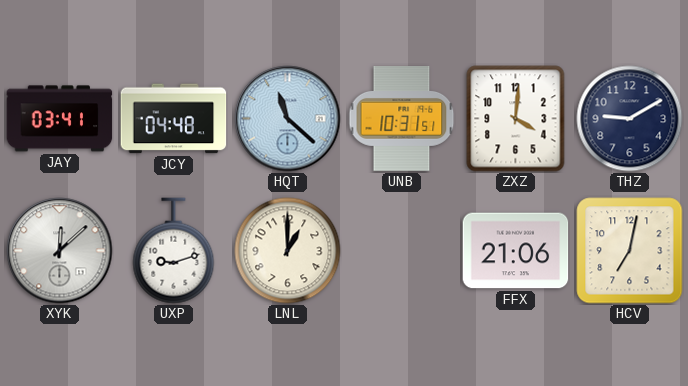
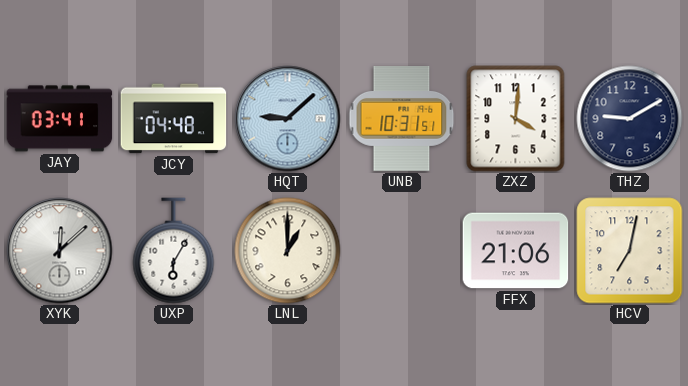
HQT: 11:22 -> 9:08 (288, 119)
UXP: 9:12 -> 6:05 (174, 251)
